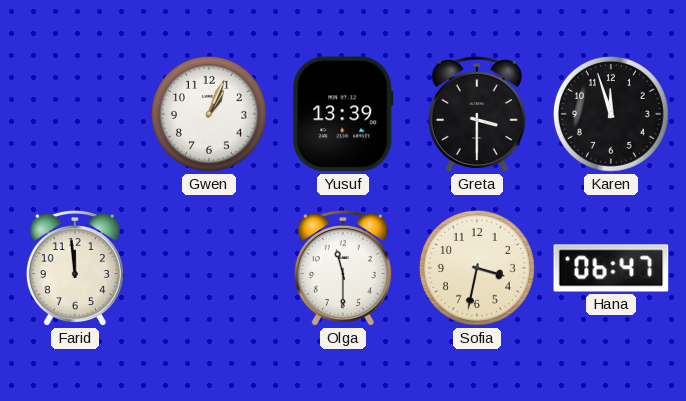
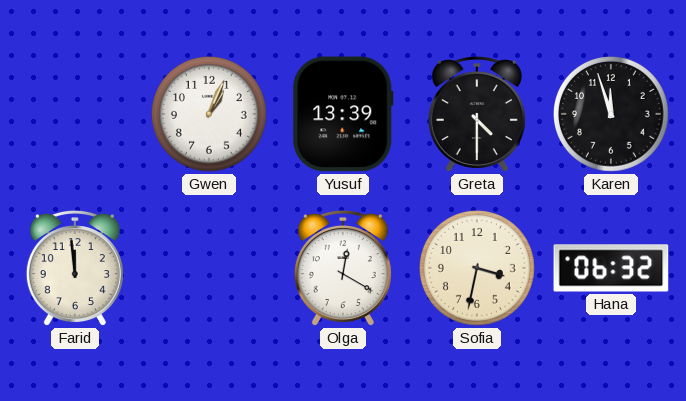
Greta: 3:30 -> 4:30 (477, 115)
Olga: 11:30 -> 12:20 (343, 269)
Hana: 06:47 -> 06:32 (611, 268)
